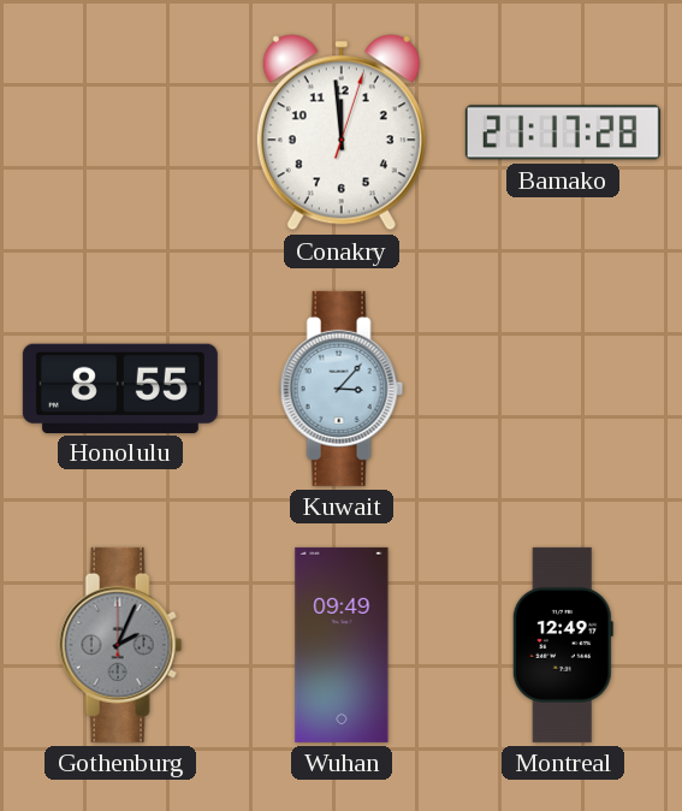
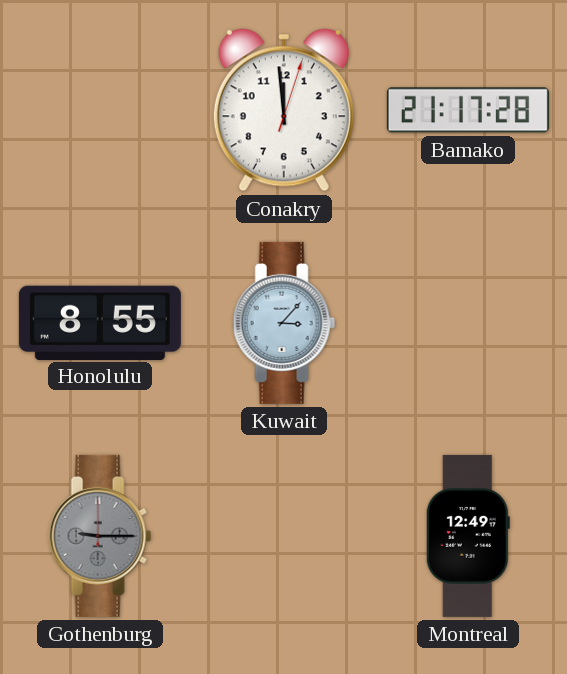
Gothenburg: 2:04 -> 9:15 (100, 536)
Wuhan: 09:49 -> none (342, 645)
